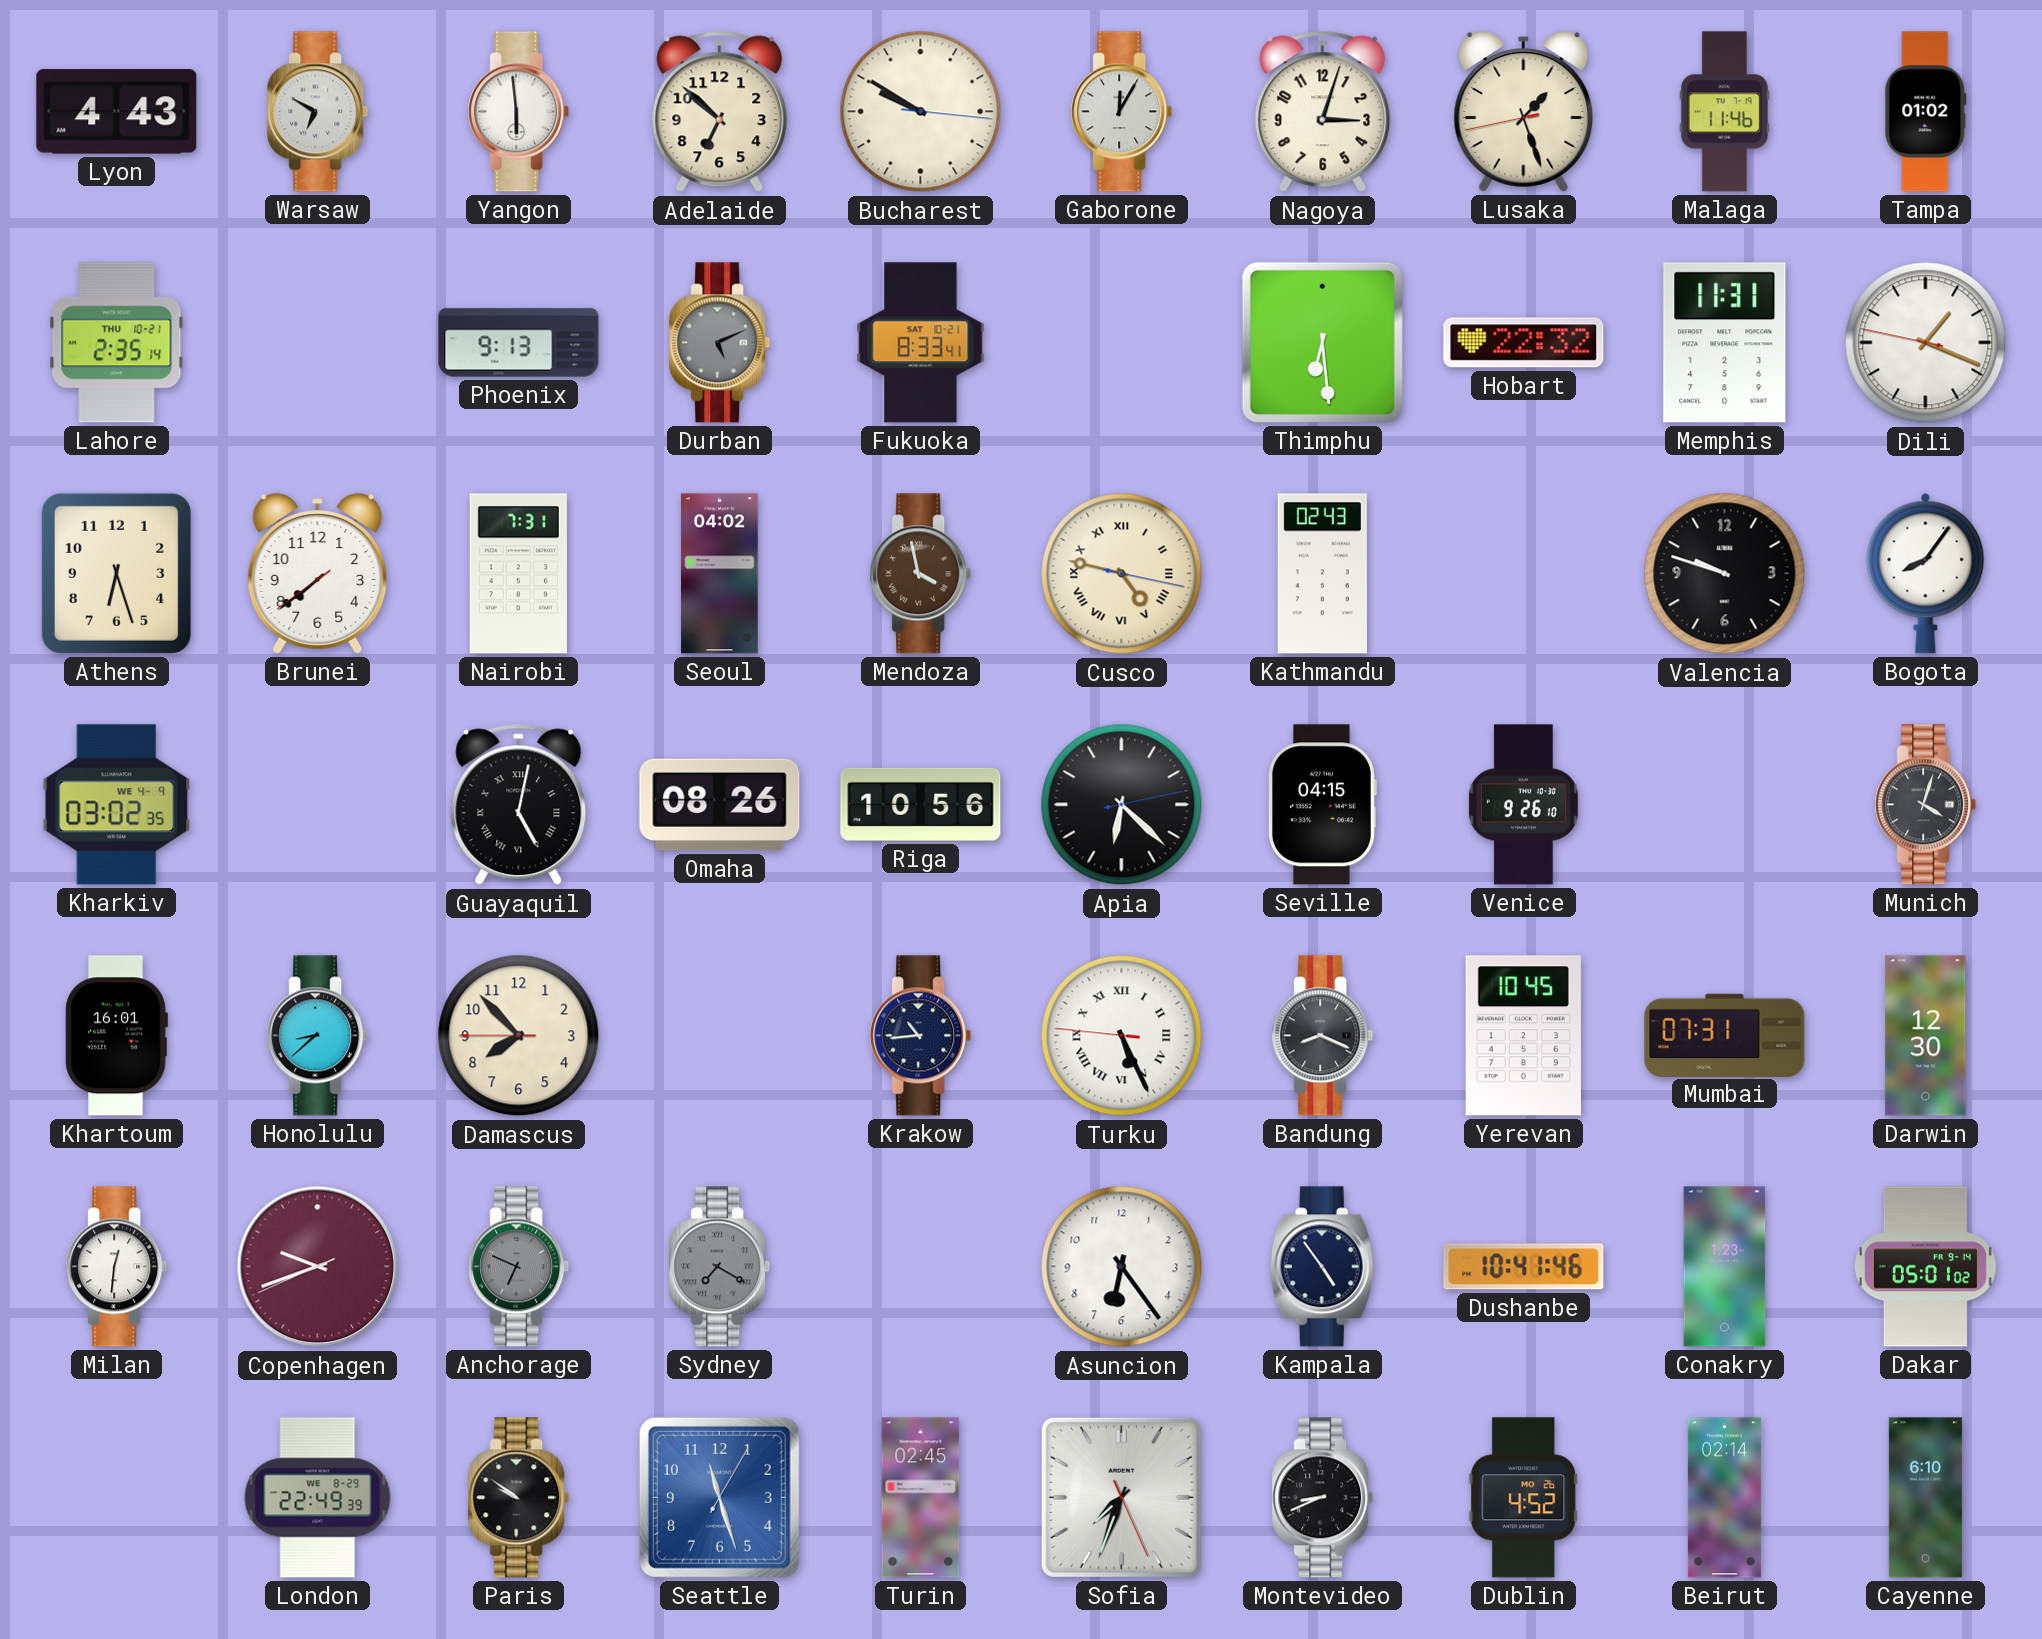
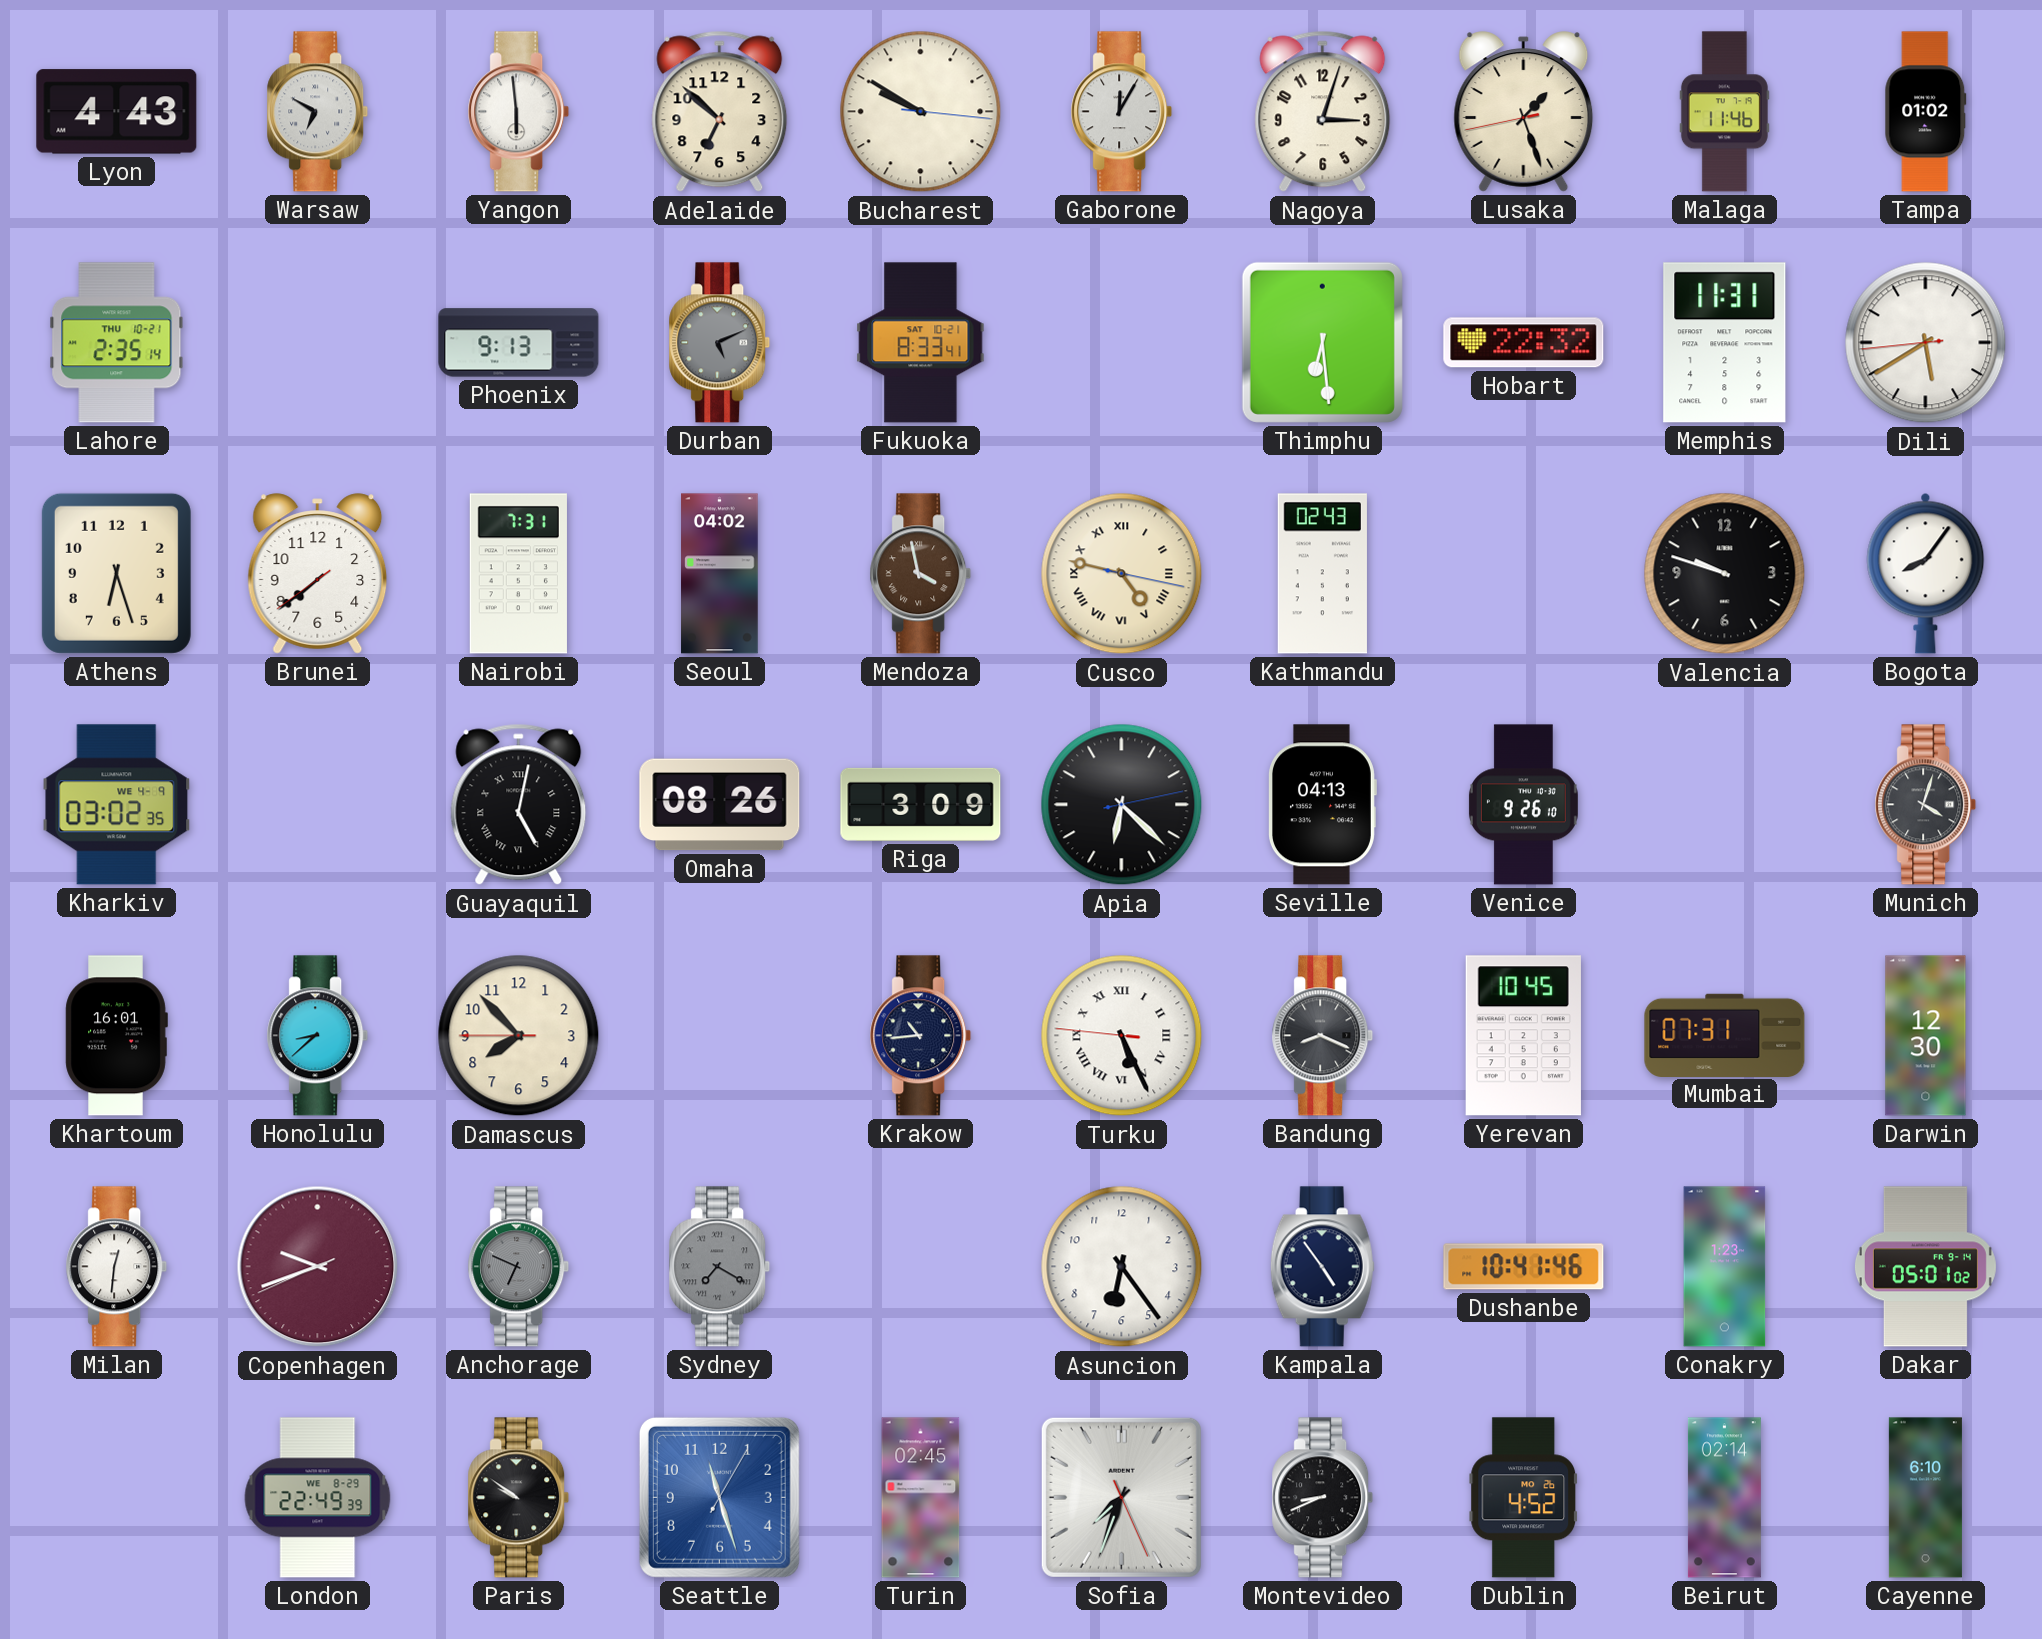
Dili: 1:18 -> 5:39 (1926, 343)
Riga: 10:56 -> 3:09 (921, 804)
Seville: 04:15 -> 04:13 (1323, 805)
